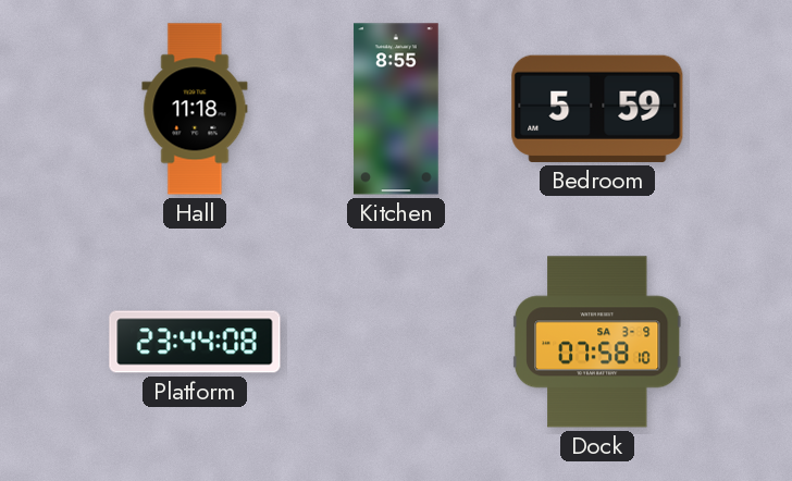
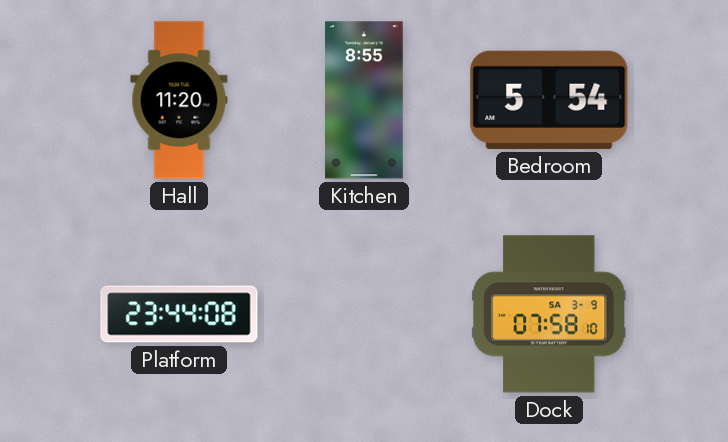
Hall: 11:18 -> 11:20 (179, 100)
Bedroom: 5:59 -> 5:54 (549, 100)
